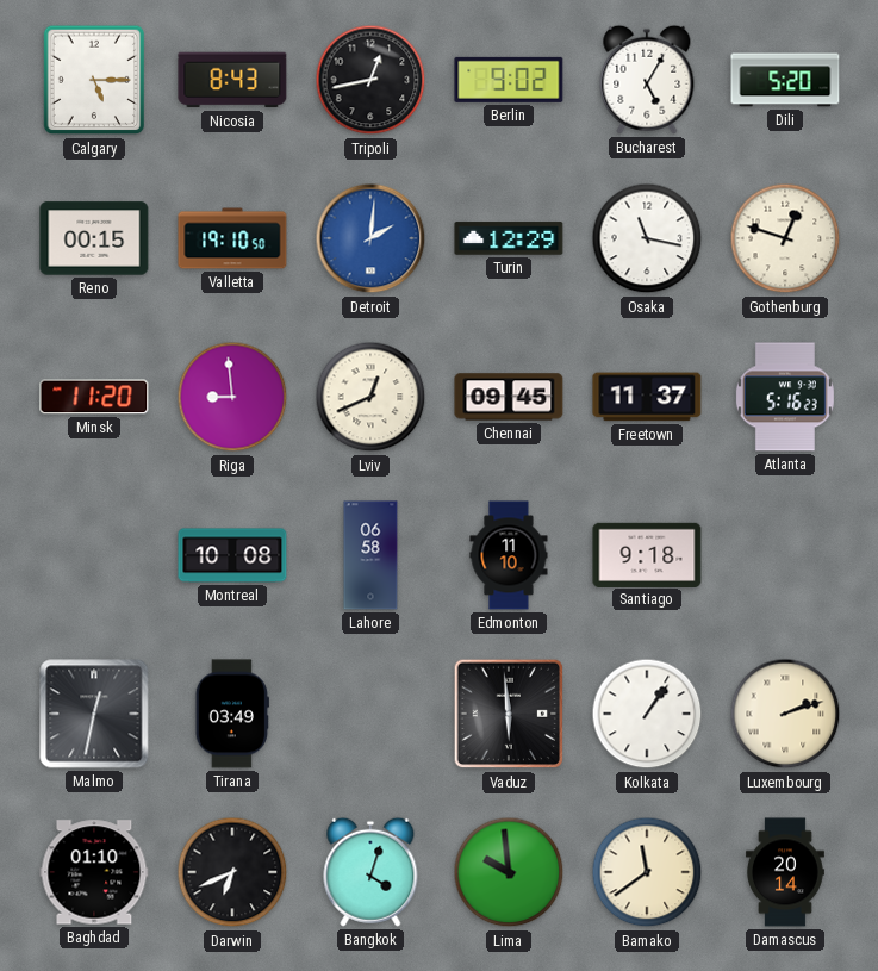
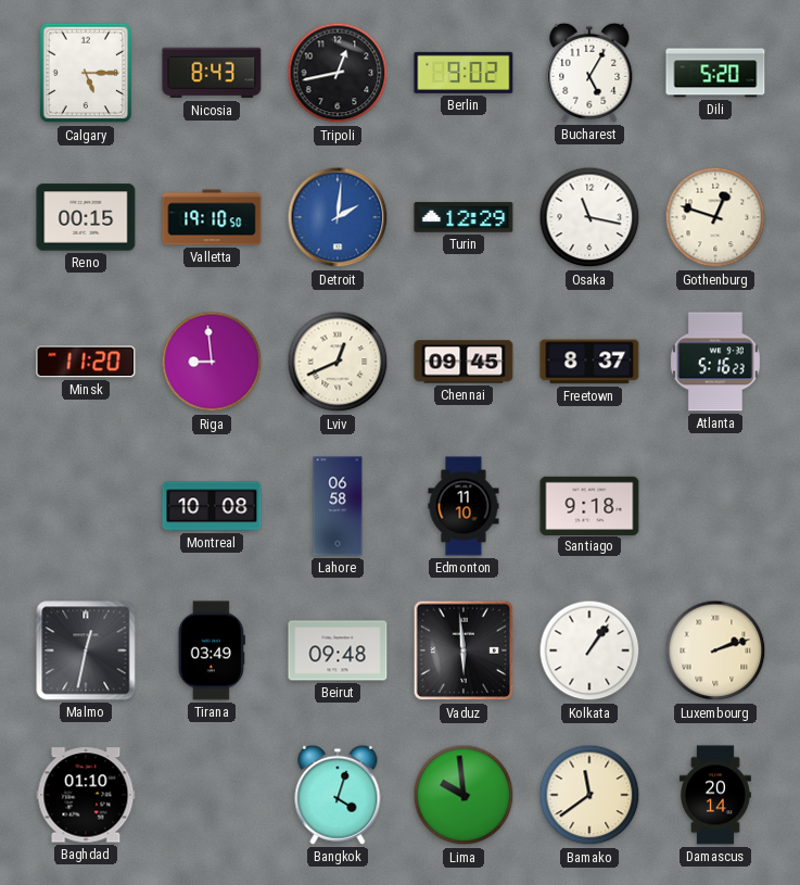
Freetown: 11:37 -> 8:37 (589, 362)
Beirut: none -> 09:48 (338, 650)
Darwin: 6:41 -> none (232, 872)
